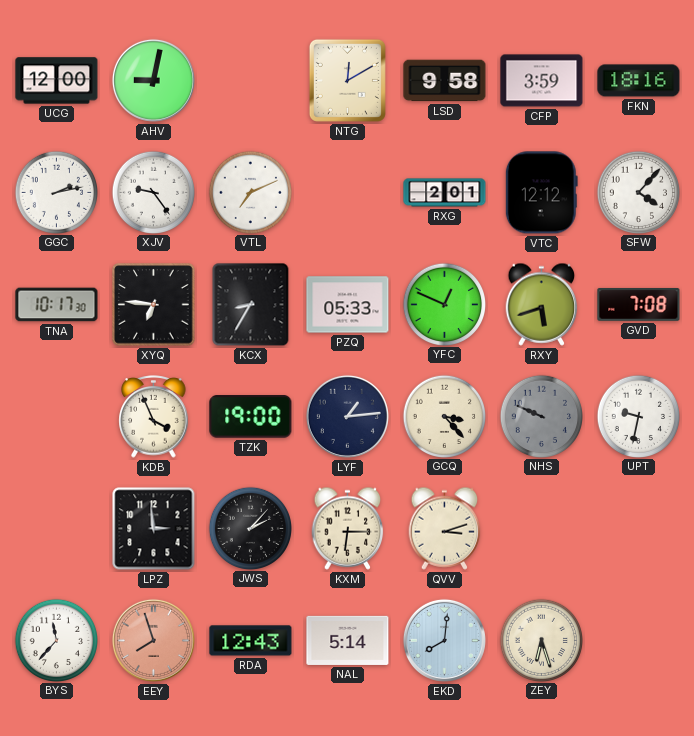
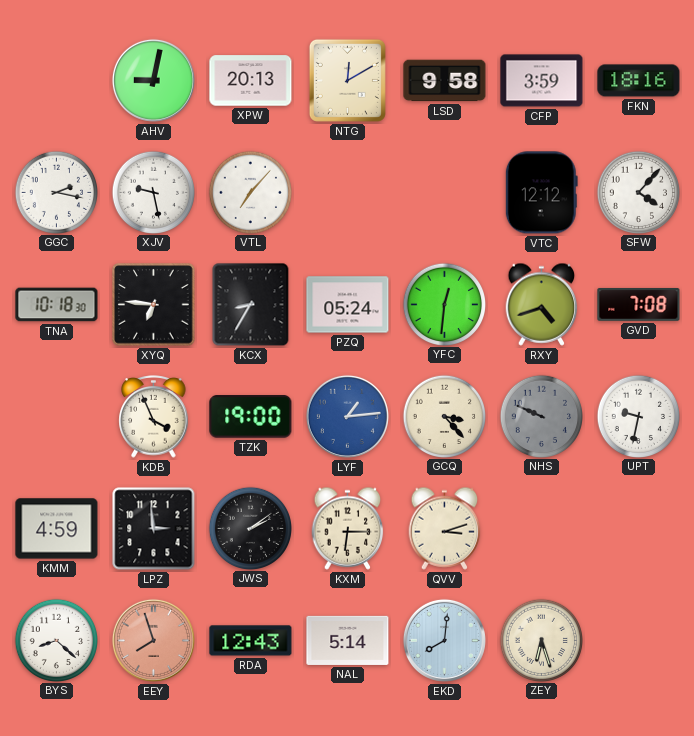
UCG: 12:00 -> none (57, 81)
XPW: none -> 20:13 (251, 81)
GGC: 2:13 -> 2:17 (56, 192)
XJV: 9:24 -> 9:28 (153, 192)
VTL: 7:11 -> 7:07 (250, 192)
RXG: 2:01 -> none (445, 193)
TNA: 10:17 -> 10:18 (57, 305)
PZQ: 05:33 -> 05:24 (348, 305)
YFC: 12:49 -> 12:31 (444, 304)
RXY: 5:42 -> 4:42 (542, 304)
LYF dial: navy -> blue (347, 416)
KMM: none -> 4:59 (57, 529)
JWS: 2:07 -> 2:09 (250, 528)
BYS: 11:37 -> 8:22 (56, 640)
